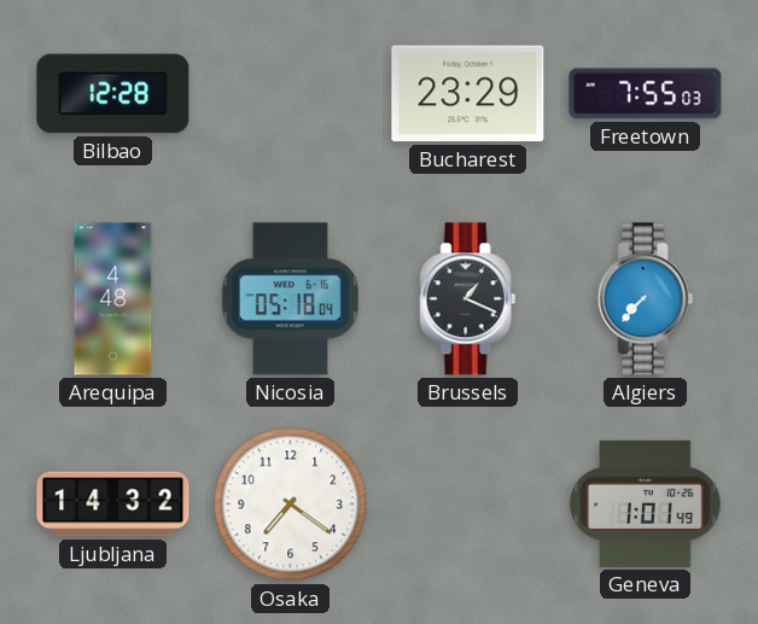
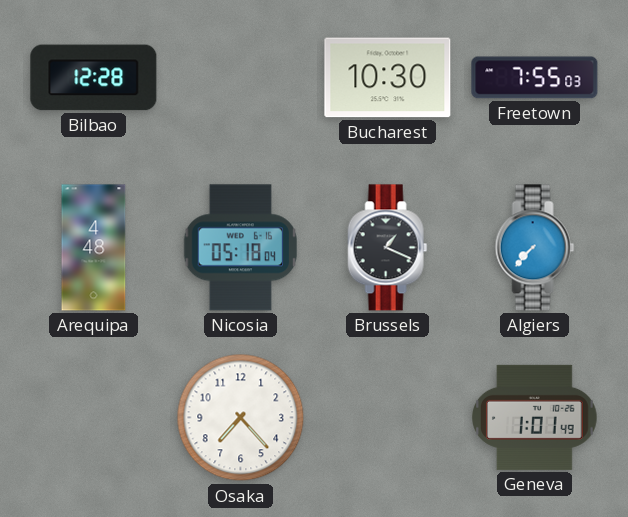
Bucharest: 23:29 -> 10:30 (388, 78)
Ljubljana: 14:32 -> none (113, 505)
Osaka: 7:21 -> 7:23 (241, 418)
